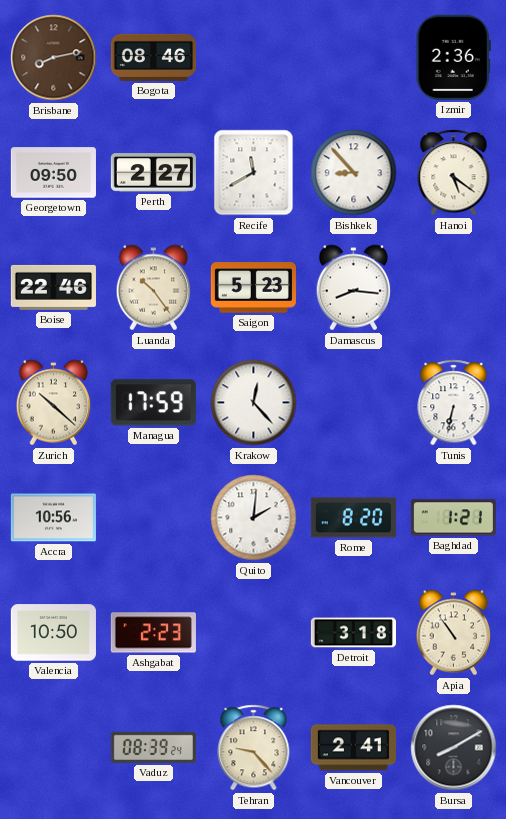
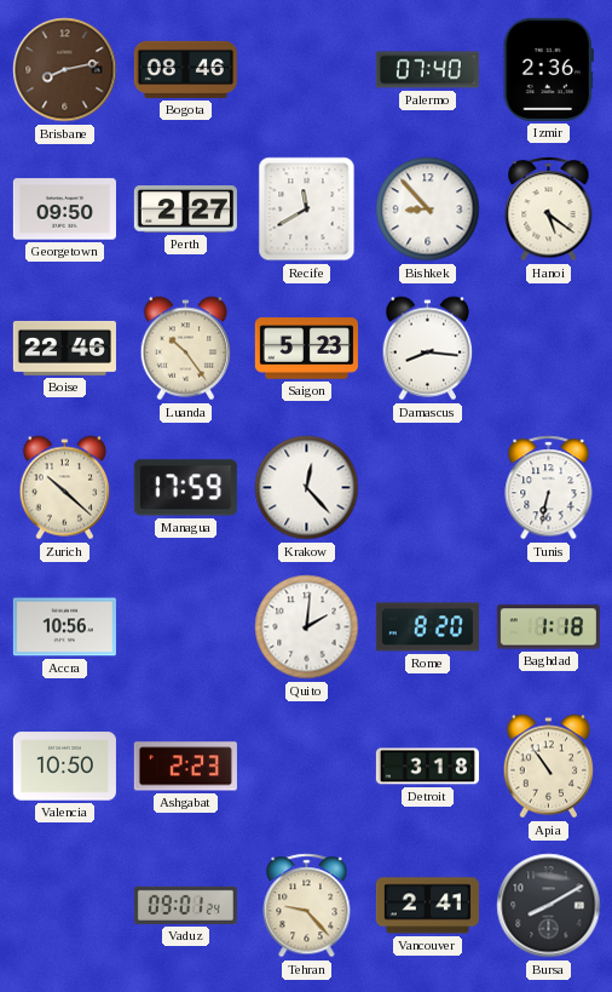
Palermo: none -> 07:40 (427, 70)
Baghdad: 1:21 -> 1:18 (548, 627)
Vaduz: 08:39 -> 09:01 (185, 905)
